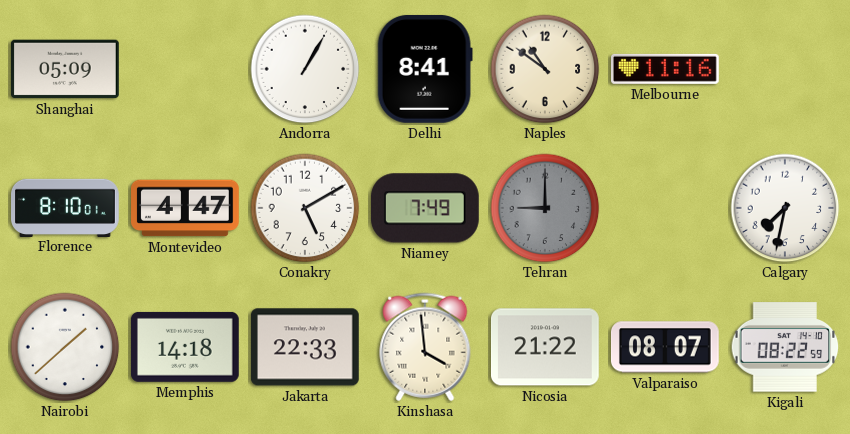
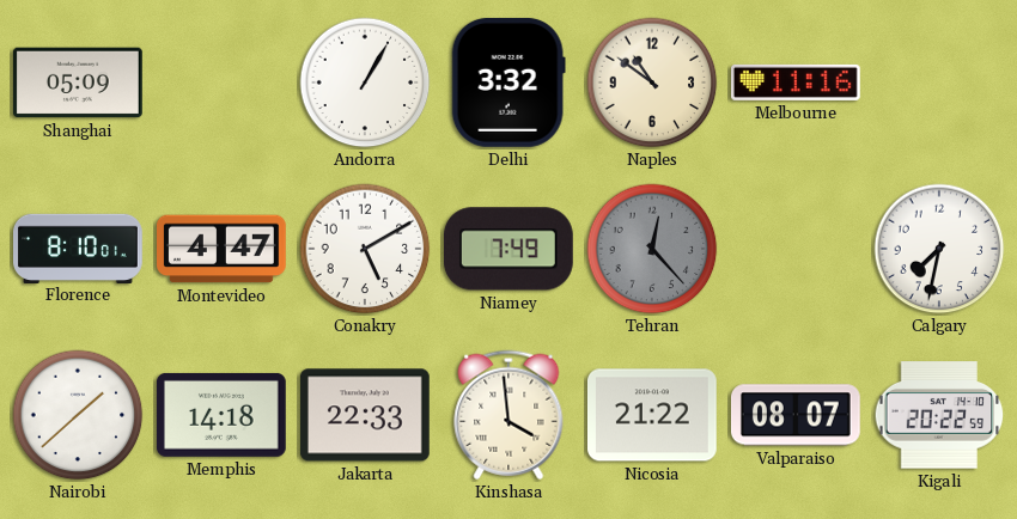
Delhi: 8:41 -> 3:32 (508, 83)
Tehran: 9:00 -> 12:23 (652, 249)
Kigali: 08:22 -> 20:22 (939, 415)
